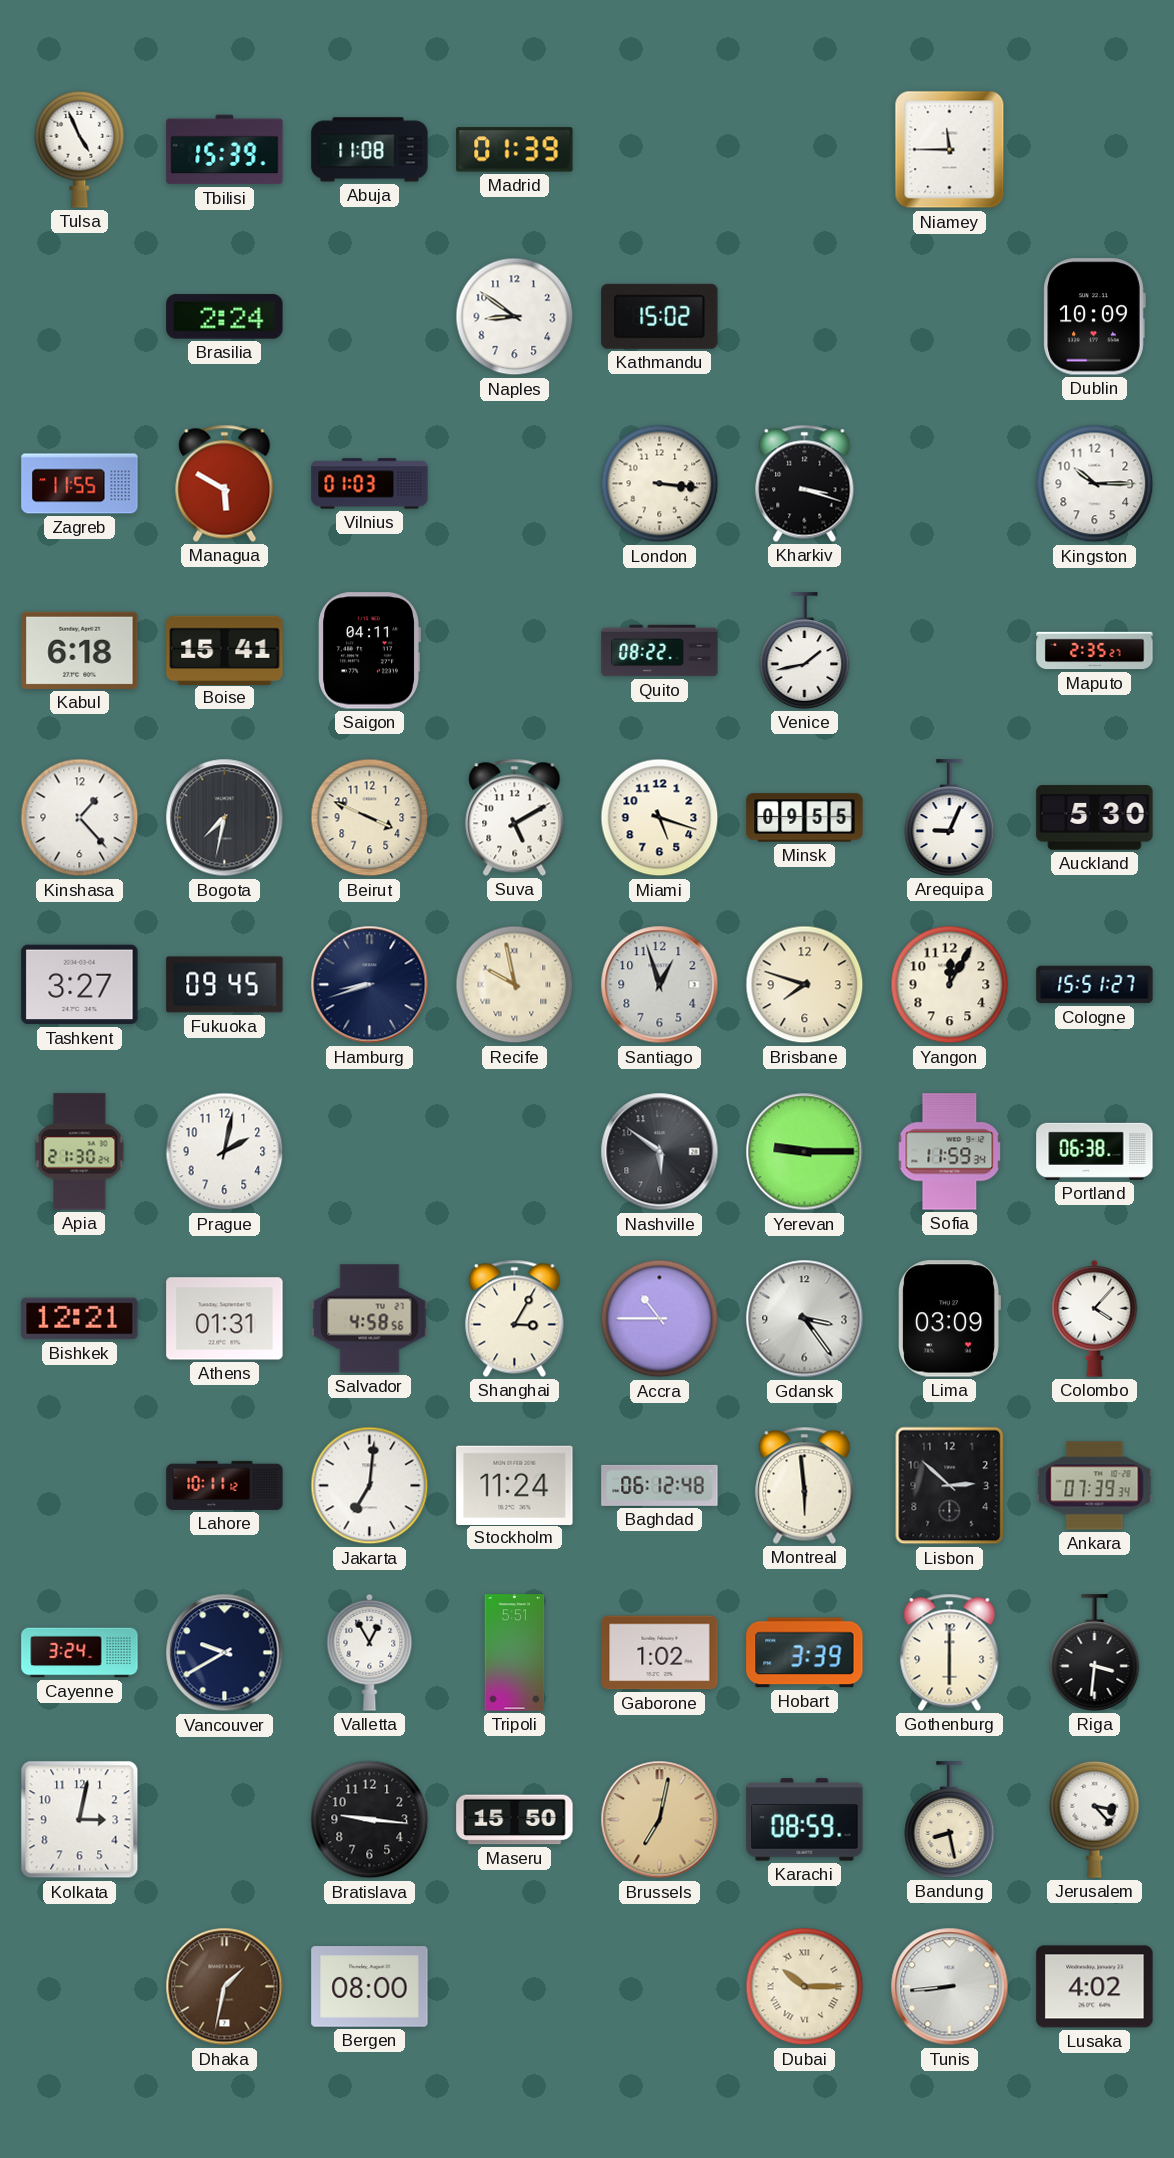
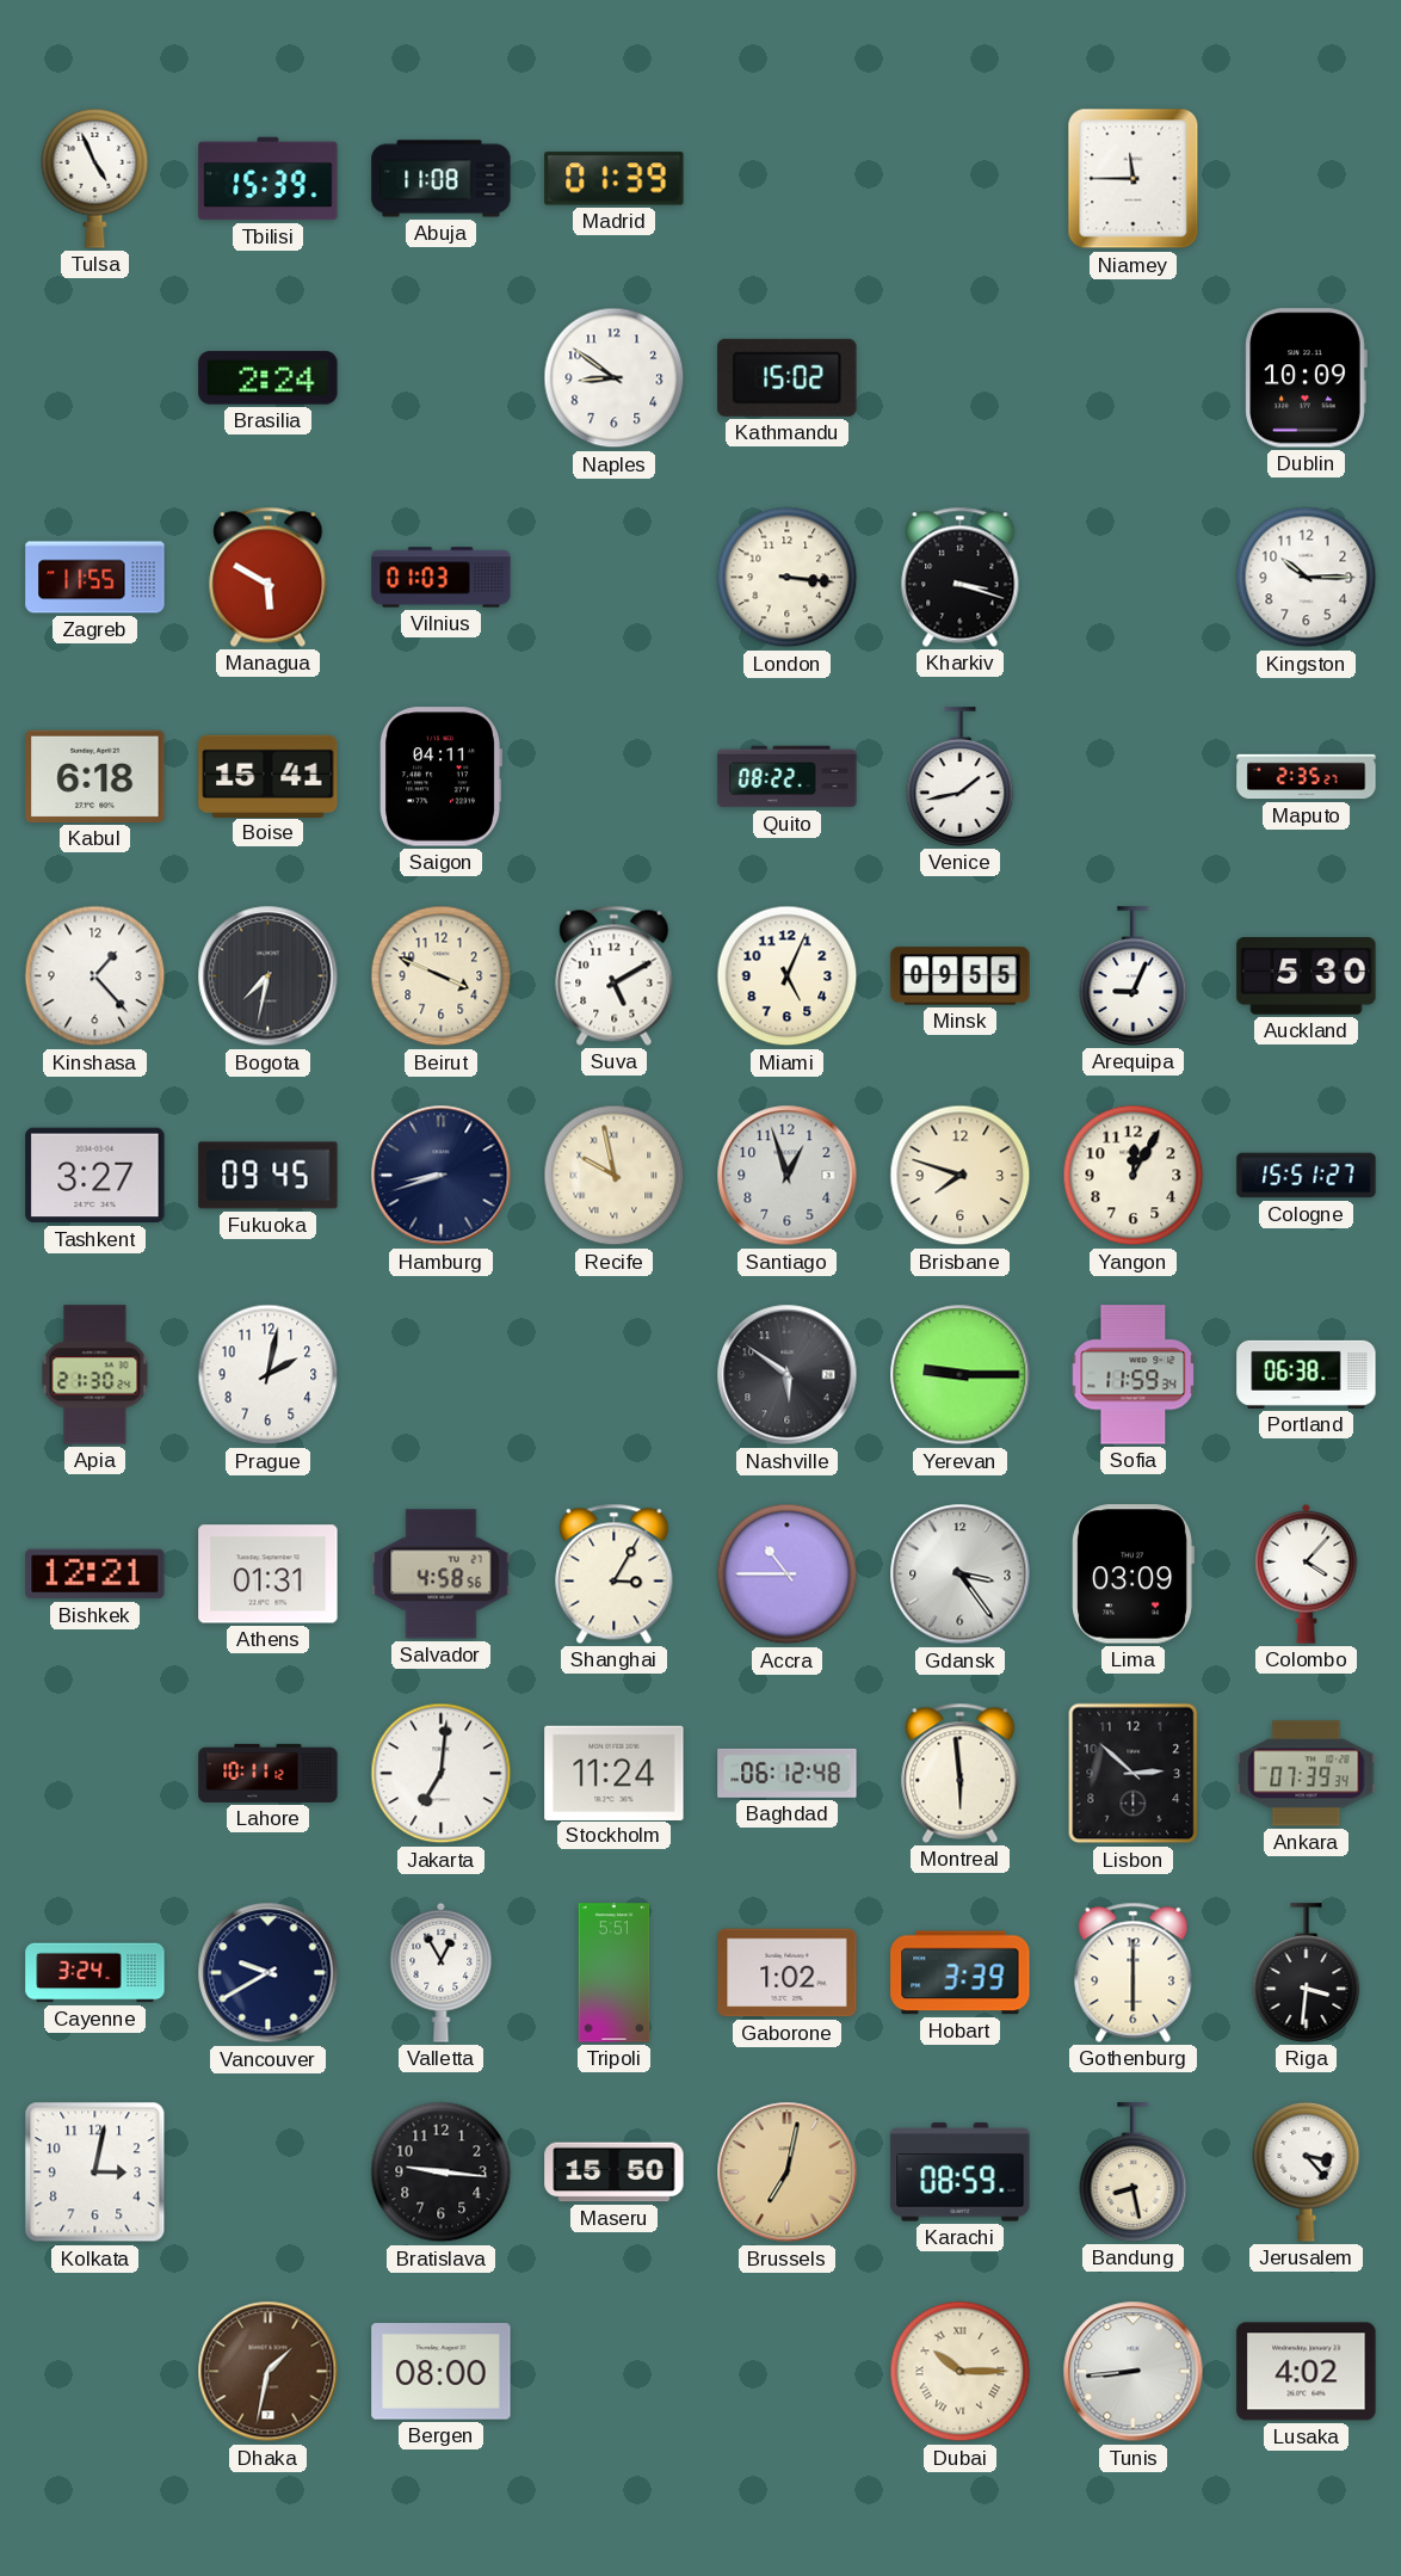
Miami: 5:18 -> 5:04 (788, 976)
